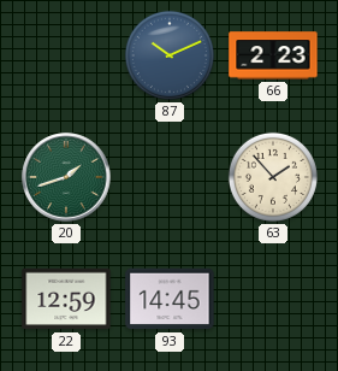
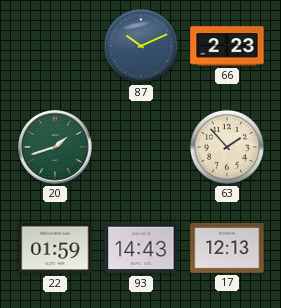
22: 12:59 -> 01:59 (55, 248)
93: 14:45 -> 14:43 (141, 248)
17: none -> 12:13 (227, 249)
